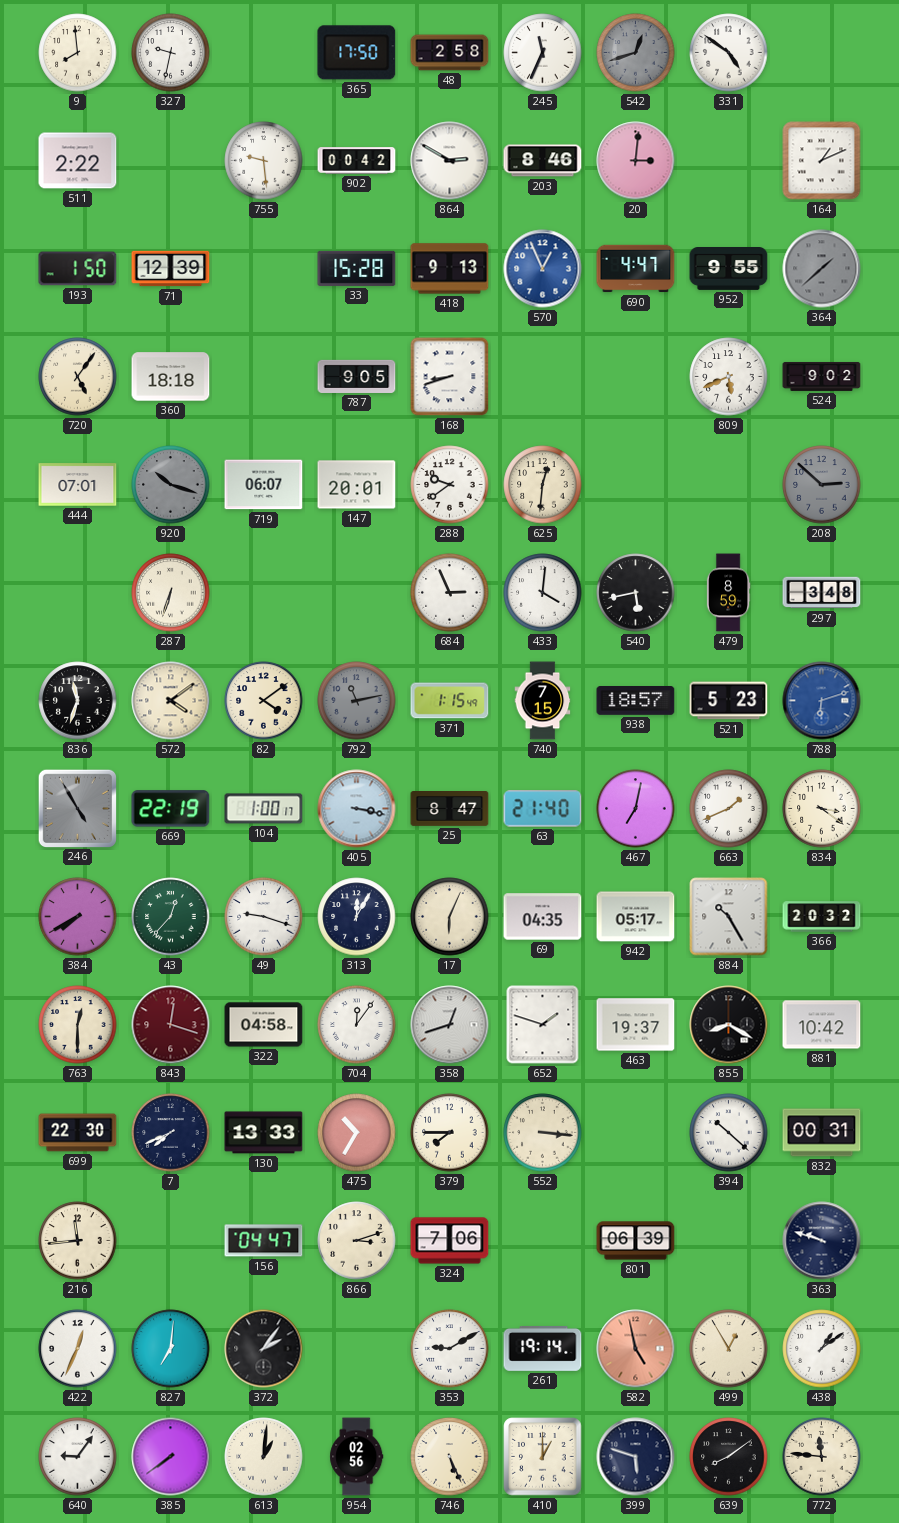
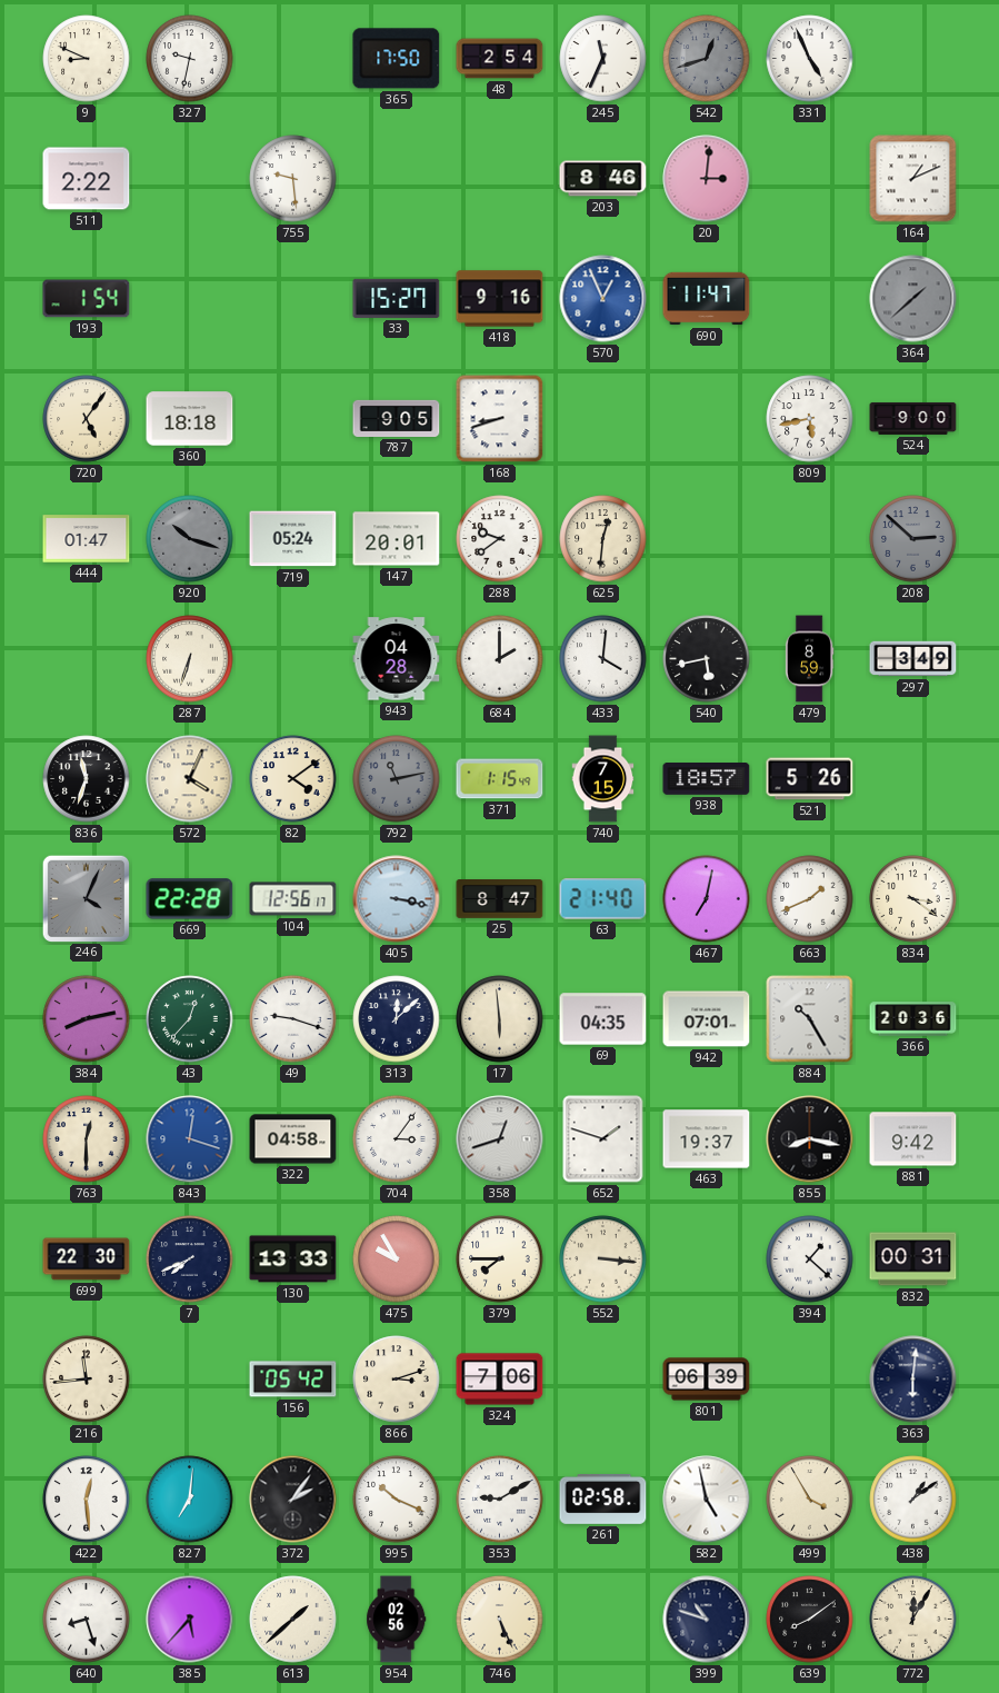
9: 7:59 -> 8:49 (87, 59)
48: 2:58 -> 2:54 (500, 59)
331: 4:51 -> 4:56 (810, 59)
902: 00:42 -> none (357, 161)
864: 2:50 -> none (450, 161)
193: 1:50 -> 1:54 (87, 299)
71: 12:39 -> none (171, 269)
33: 15:28 -> 15:27 (397, 298)
418: 9:13 -> 9:16 (500, 299)
690: 4:47 -> 11:47 (707, 299)
952: 9:55 -> none (729, 269)
809: 5:41 -> 5:43 (810, 419)
524: 9:02 -> 9:00 (913, 418)
444: 07:01 -> 01:47 (87, 539)
719: 06:07 -> 05:24 (293, 539)
943: none -> 04:28 (397, 659)
684: 2:56 -> 2:00 (500, 659)
297: 3:48 -> 3:49 (913, 659)
572: 4:09 -> 4:04 (190, 779)
521: 5:23 -> 5:26 (810, 779)
788: 6:12 -> none (822, 701)
246: 4:55 -> 4:04 (86, 898)
669: 22:19 -> 22:28 (190, 899)
104: 1:00 -> 12:56 (293, 899)
384: 7:40 -> 8:13 (87, 1019)
313: 12:05 -> 12:08 (397, 1019)
17: 6:04 -> 5:59 (500, 1019)
942: 05:17 -> 07:01 (707, 1019)
366: 20:32 -> 20:36 (913, 1019)
843 dial: burgundy -> blue (190, 1139)
704: 12:06 -> 3:06 (397, 1139)
855: 8:20 -> 8:17 (810, 1139)
881: 10:42 -> 9:42 (913, 1139)
475: 10:35 -> 9:55 (397, 1259)
394: 10:22 -> 1:22 (810, 1259)
156: 04:47 -> 05:42 (293, 1380)
363: 9:48 -> 6:01 (913, 1380)
422: 12:34 -> 12:29 (87, 1500)
995: none -> 10:19 (397, 1500)
261: 19:14 -> 02:58 (603, 1500)
582 dial: salmon -> white (707, 1500)
499: 12:55 -> 3:55 (810, 1500)
640: 9:06 -> 8:27 (87, 1620)
385: 7:39 -> 5:37 (190, 1620)
613: 1:01 -> 1:38 (293, 1620)
410: 1:00 -> none (543, 1457)
399: 5:48 -> 10:48 (707, 1620)
772: 11:46 -> 12:05 (913, 1620)
